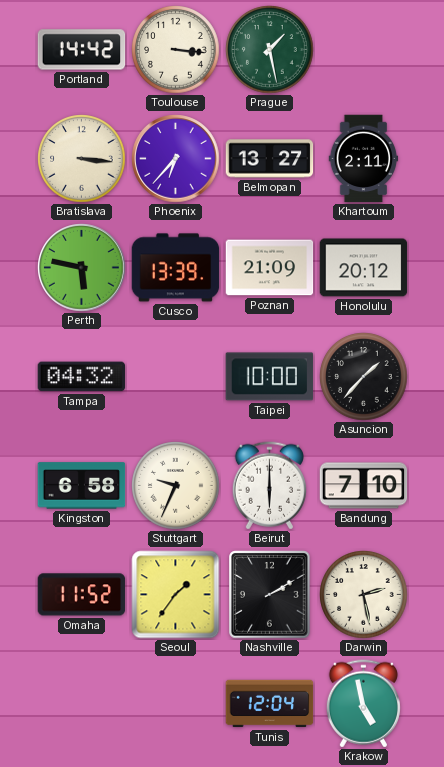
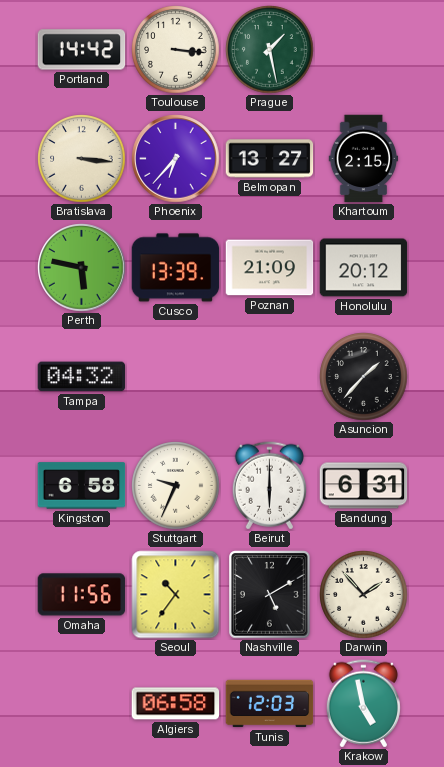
Khartoum: 2:11 -> 2:15 (364, 159)
Taipei: 10:00 -> none (270, 377)
Bandung: 7:10 -> 6:31 (364, 486)
Omaha: 11:52 -> 11:56 (82, 595)
Seoul: 1:36 -> 10:36 (176, 595)
Nashville: 2:10 -> 5:10 (270, 595)
Darwin: 2:28 -> 1:53 (364, 595)
Algiers: none -> 06:58 (176, 704)
Tunis: 12:04 -> 12:03 (270, 704)
